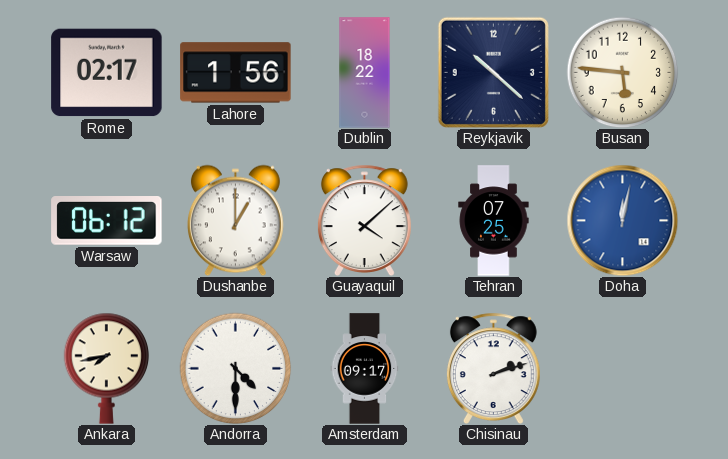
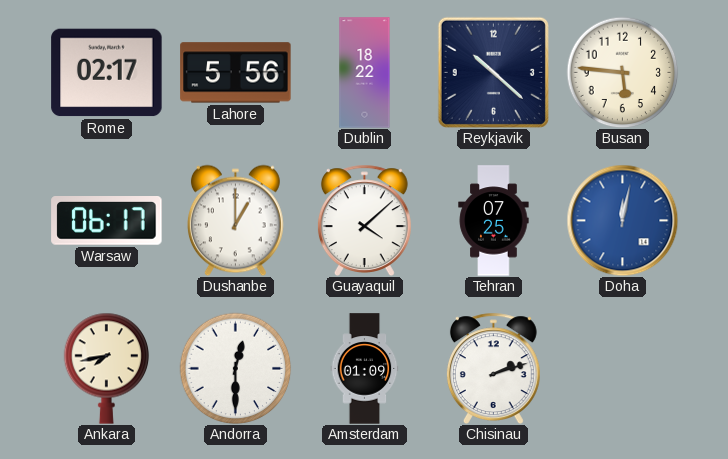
Lahore: 1:56 -> 5:56 (236, 73)
Warsaw: 06:12 -> 06:17 (107, 221)
Andorra: 4:30 -> 12:30 (235, 368)
Amsterdam: 09:17 -> 01:09 (365, 369)
